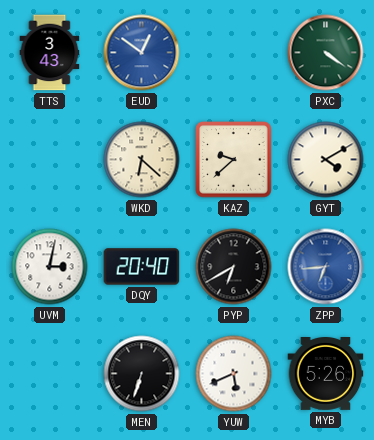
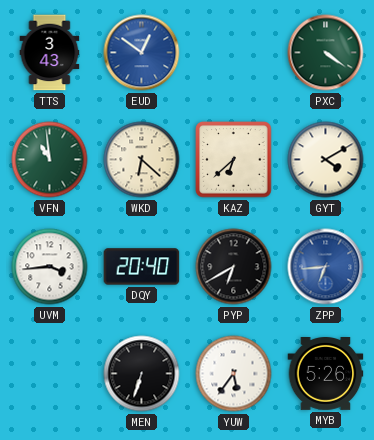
VFN: none -> 10:59 (50, 160)
KAZ: 9:38 -> 6:38 (234, 160)
UVM: 3:02 -> 3:44 (50, 267)
YUW: 5:41 -> 5:36 (234, 374)
